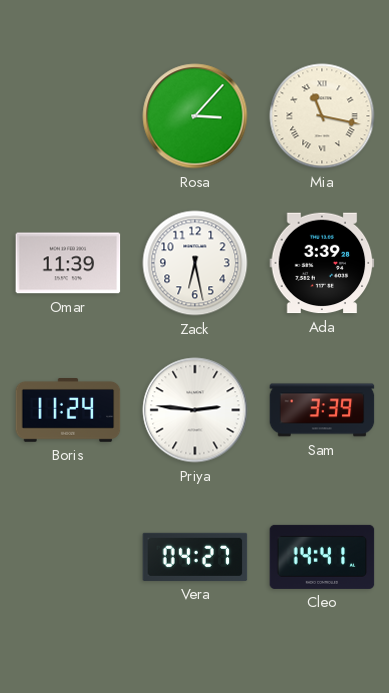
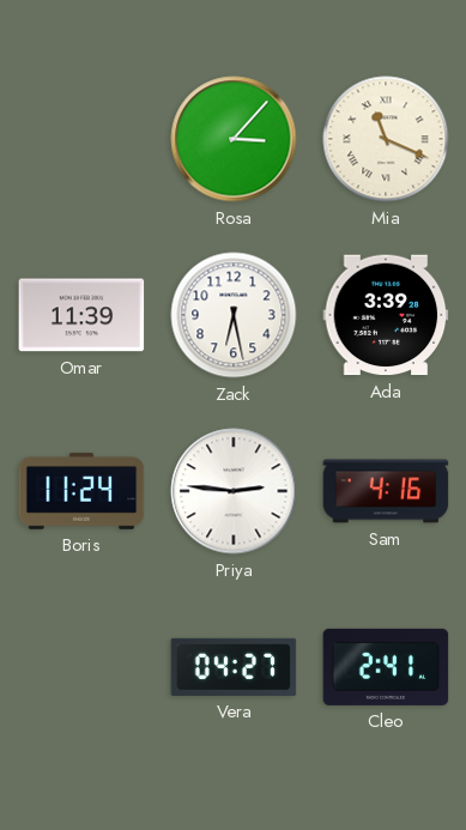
Mia: 11:17 -> 11:19 (386, 139)
Sam: 3:39 -> 4:16 (386, 491)
Cleo: 14:41 -> 2:41 (386, 667)
